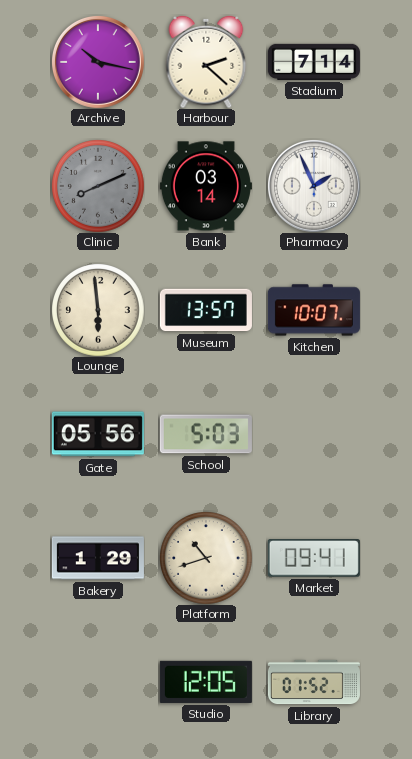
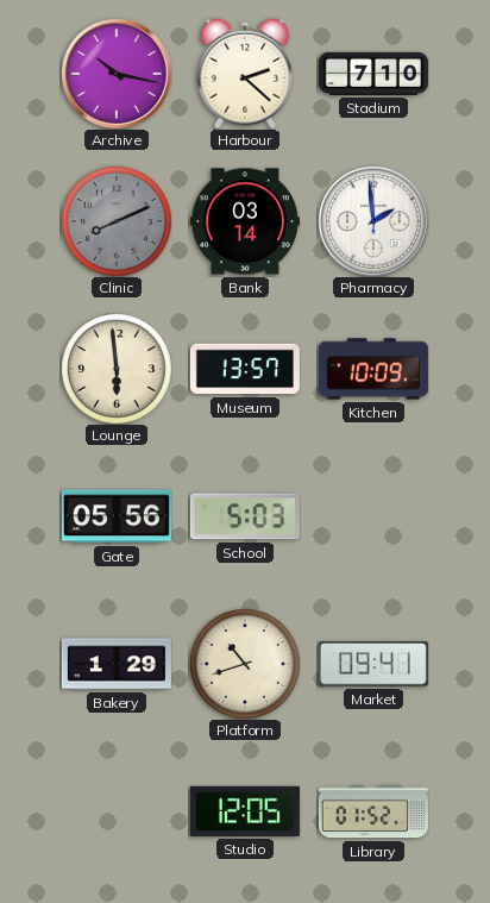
Stadium: 7:14 -> 7:10 (373, 74)
Pharmacy: 1:56 -> 1:59 (373, 221)
Kitchen: 10:07 -> 10:09 (373, 369)
